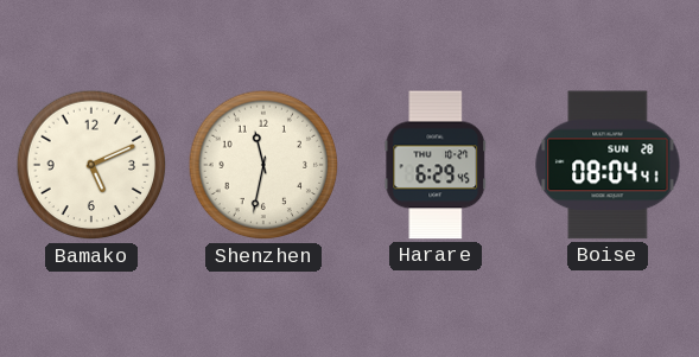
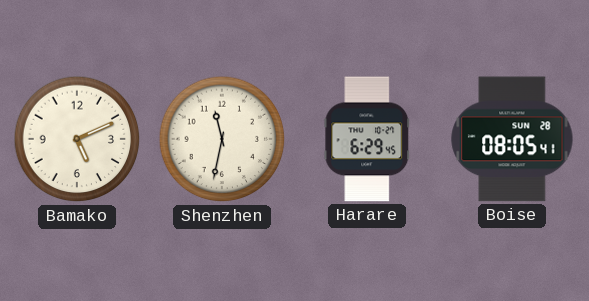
Boise: 08:04 -> 08:05 (512, 139)
